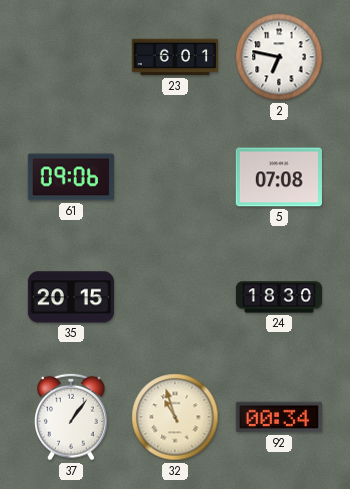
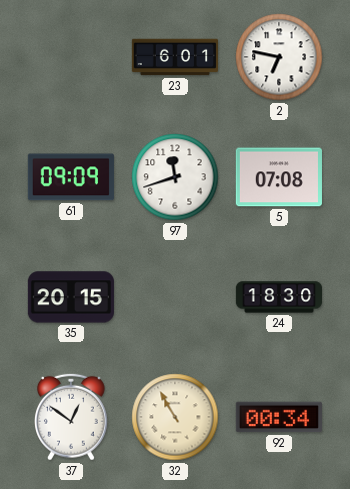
61: 09:06 -> 09:09 (71, 177)
97: none -> 11:42 (175, 177)
37: 1:06 -> 12:51 (72, 417)
32: 10:57 -> 10:55 (175, 417)
